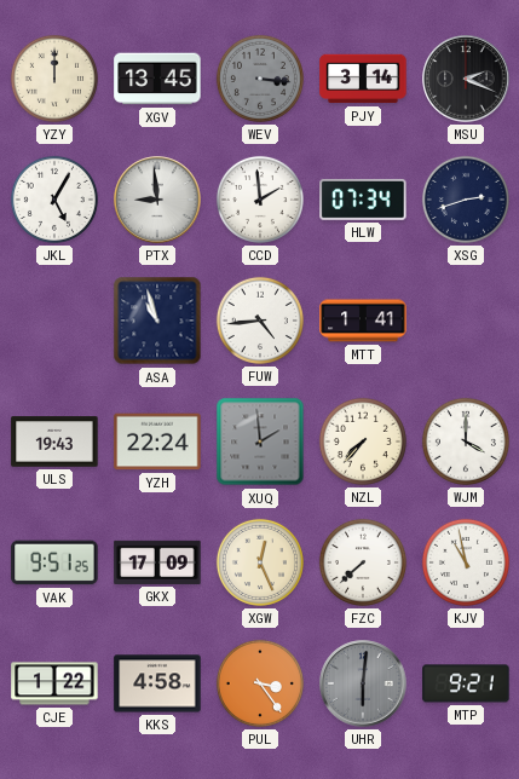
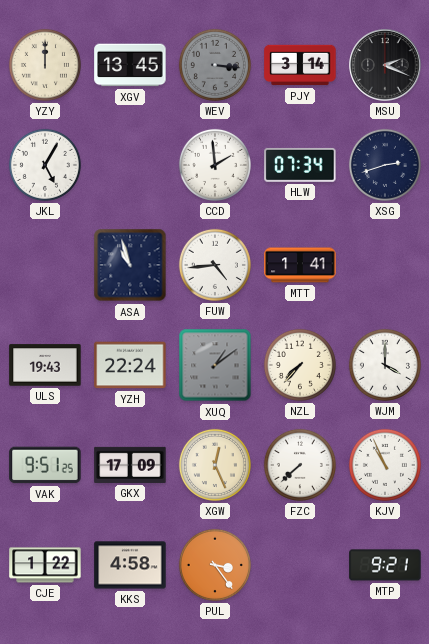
PTX: 8:59 -> none (157, 200)
XUQ: 1:59 -> 1:09 (215, 365)
KJV: 10:58 -> 10:56 (385, 465)
UHR: 6:01 -> none (363, 683)
